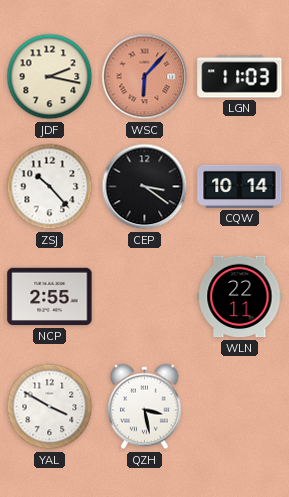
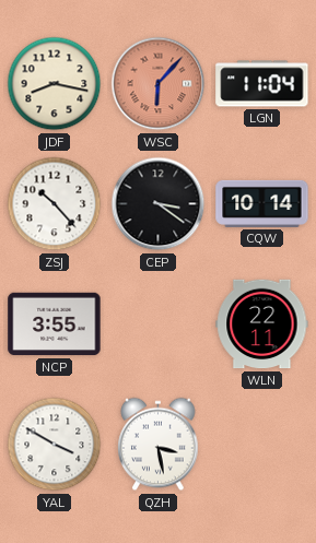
JDF: 2:17 -> 8:17 (55, 84)
LGN: 11:03 -> 11:04 (262, 84)
NCP: 2:55 -> 3:55 (55, 324)
